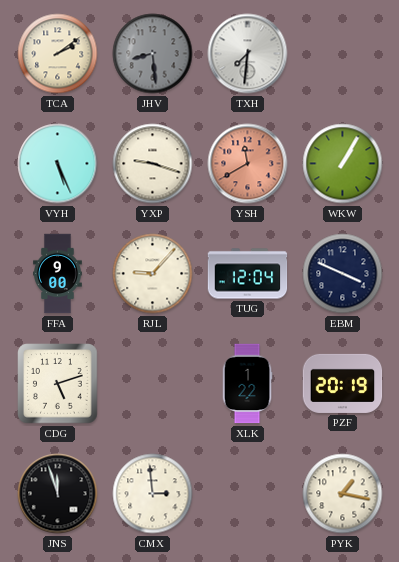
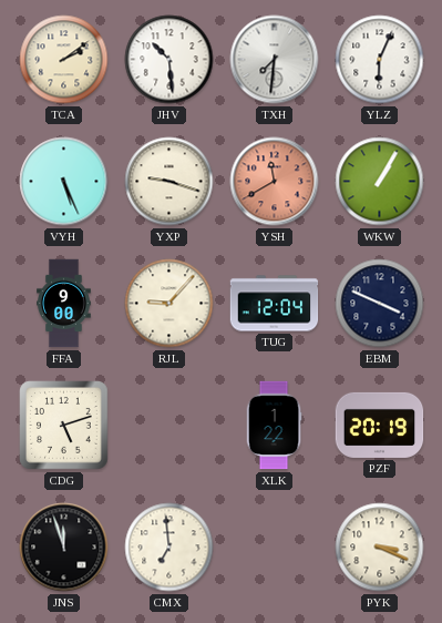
JHV: 8:29 -> 10:29 (169, 60)
JHV dial: grey -> white (169, 60)
YLZ: none -> 6:04 (380, 60)
CMX: 2:59 -> 6:59 (169, 548)
PYK: 1:17 -> 3:19 (380, 548)
